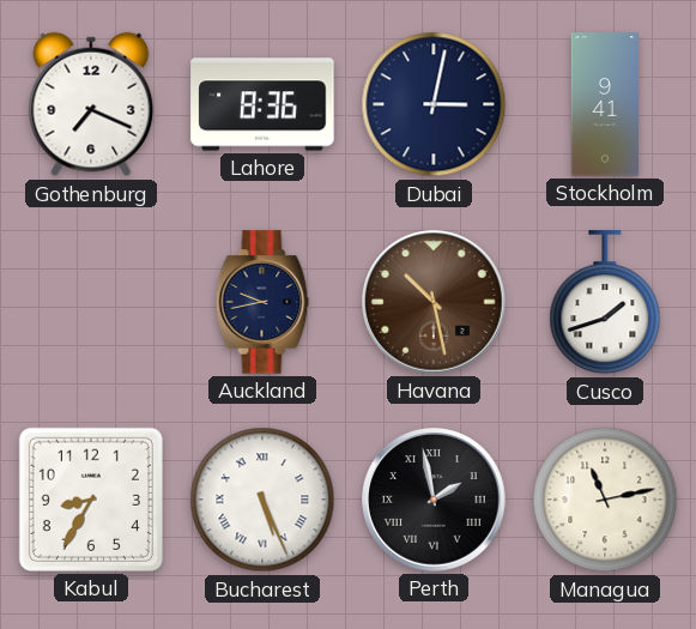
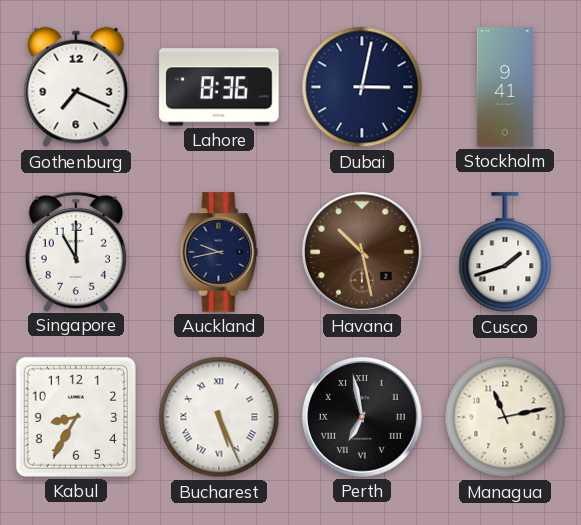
Singapore: none -> 11:00 (76, 251)
Perth: 1:58 -> 6:58 (362, 417)
